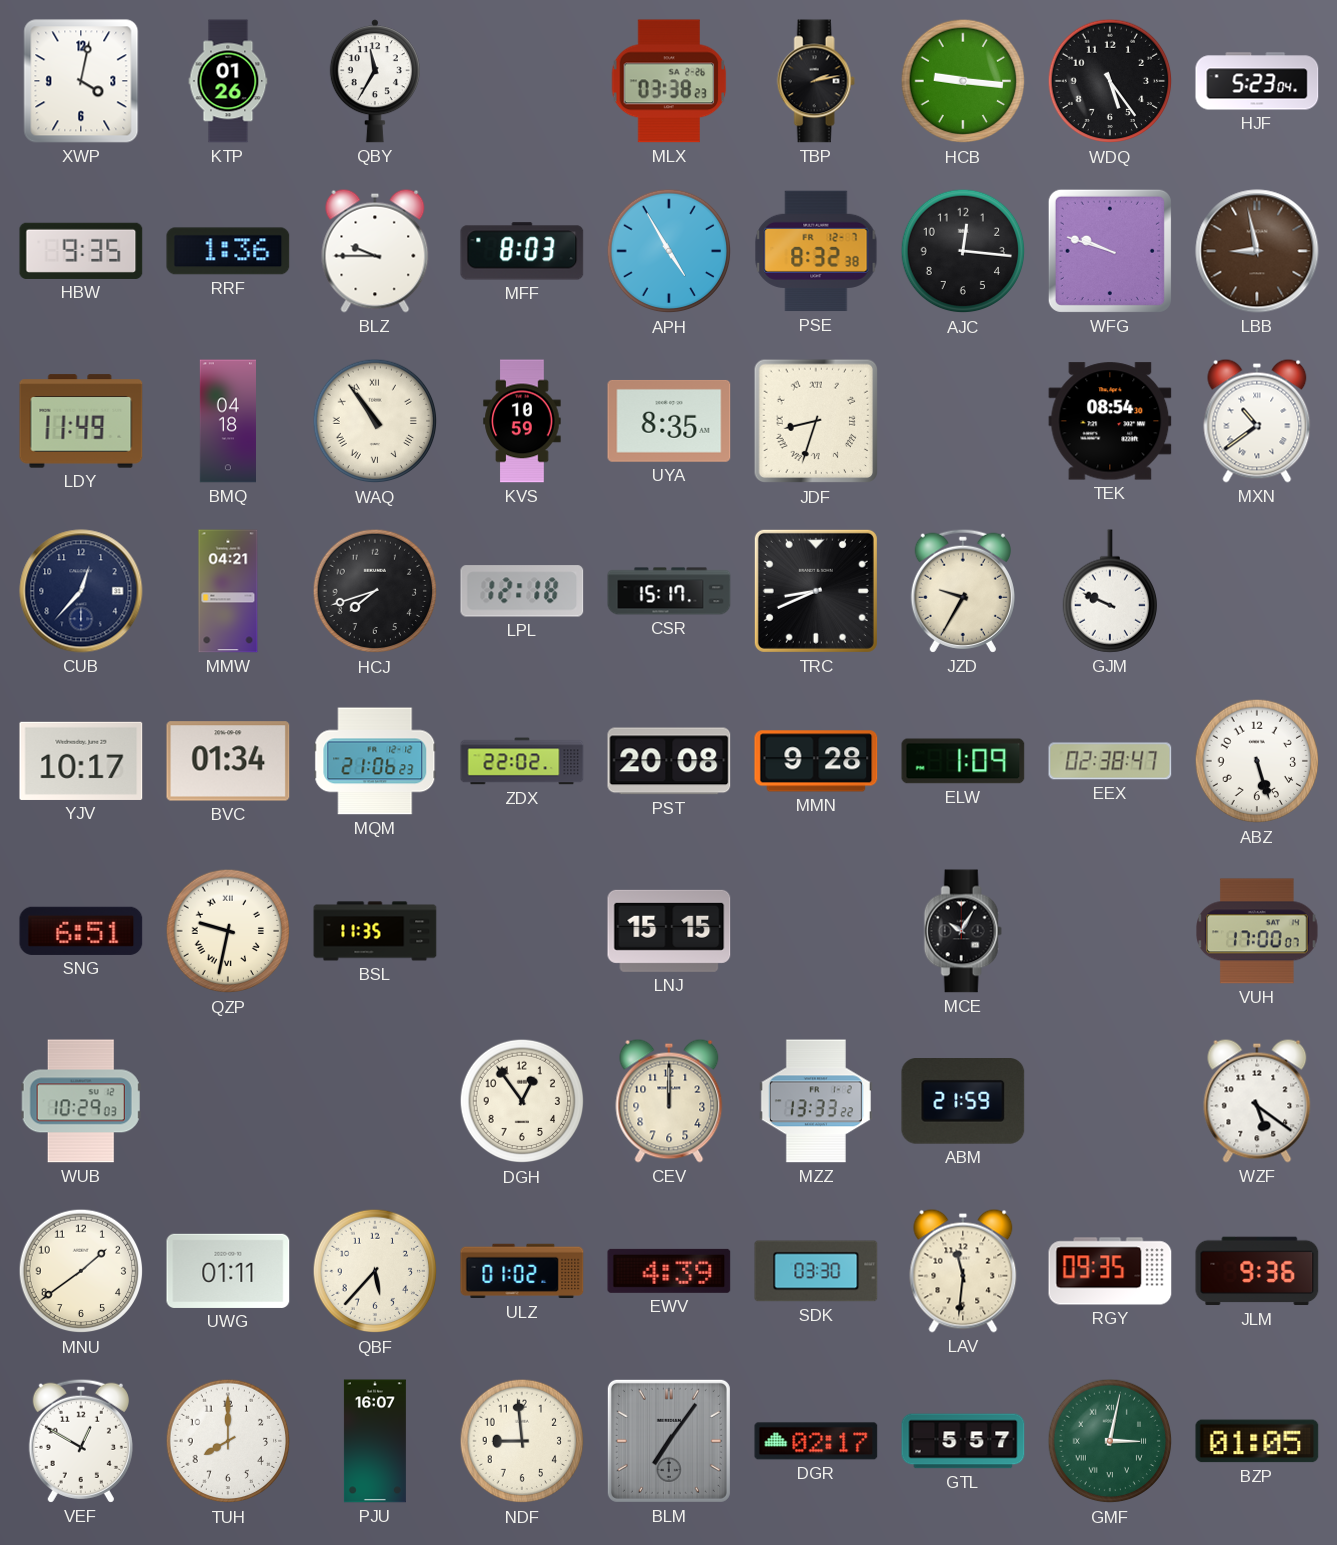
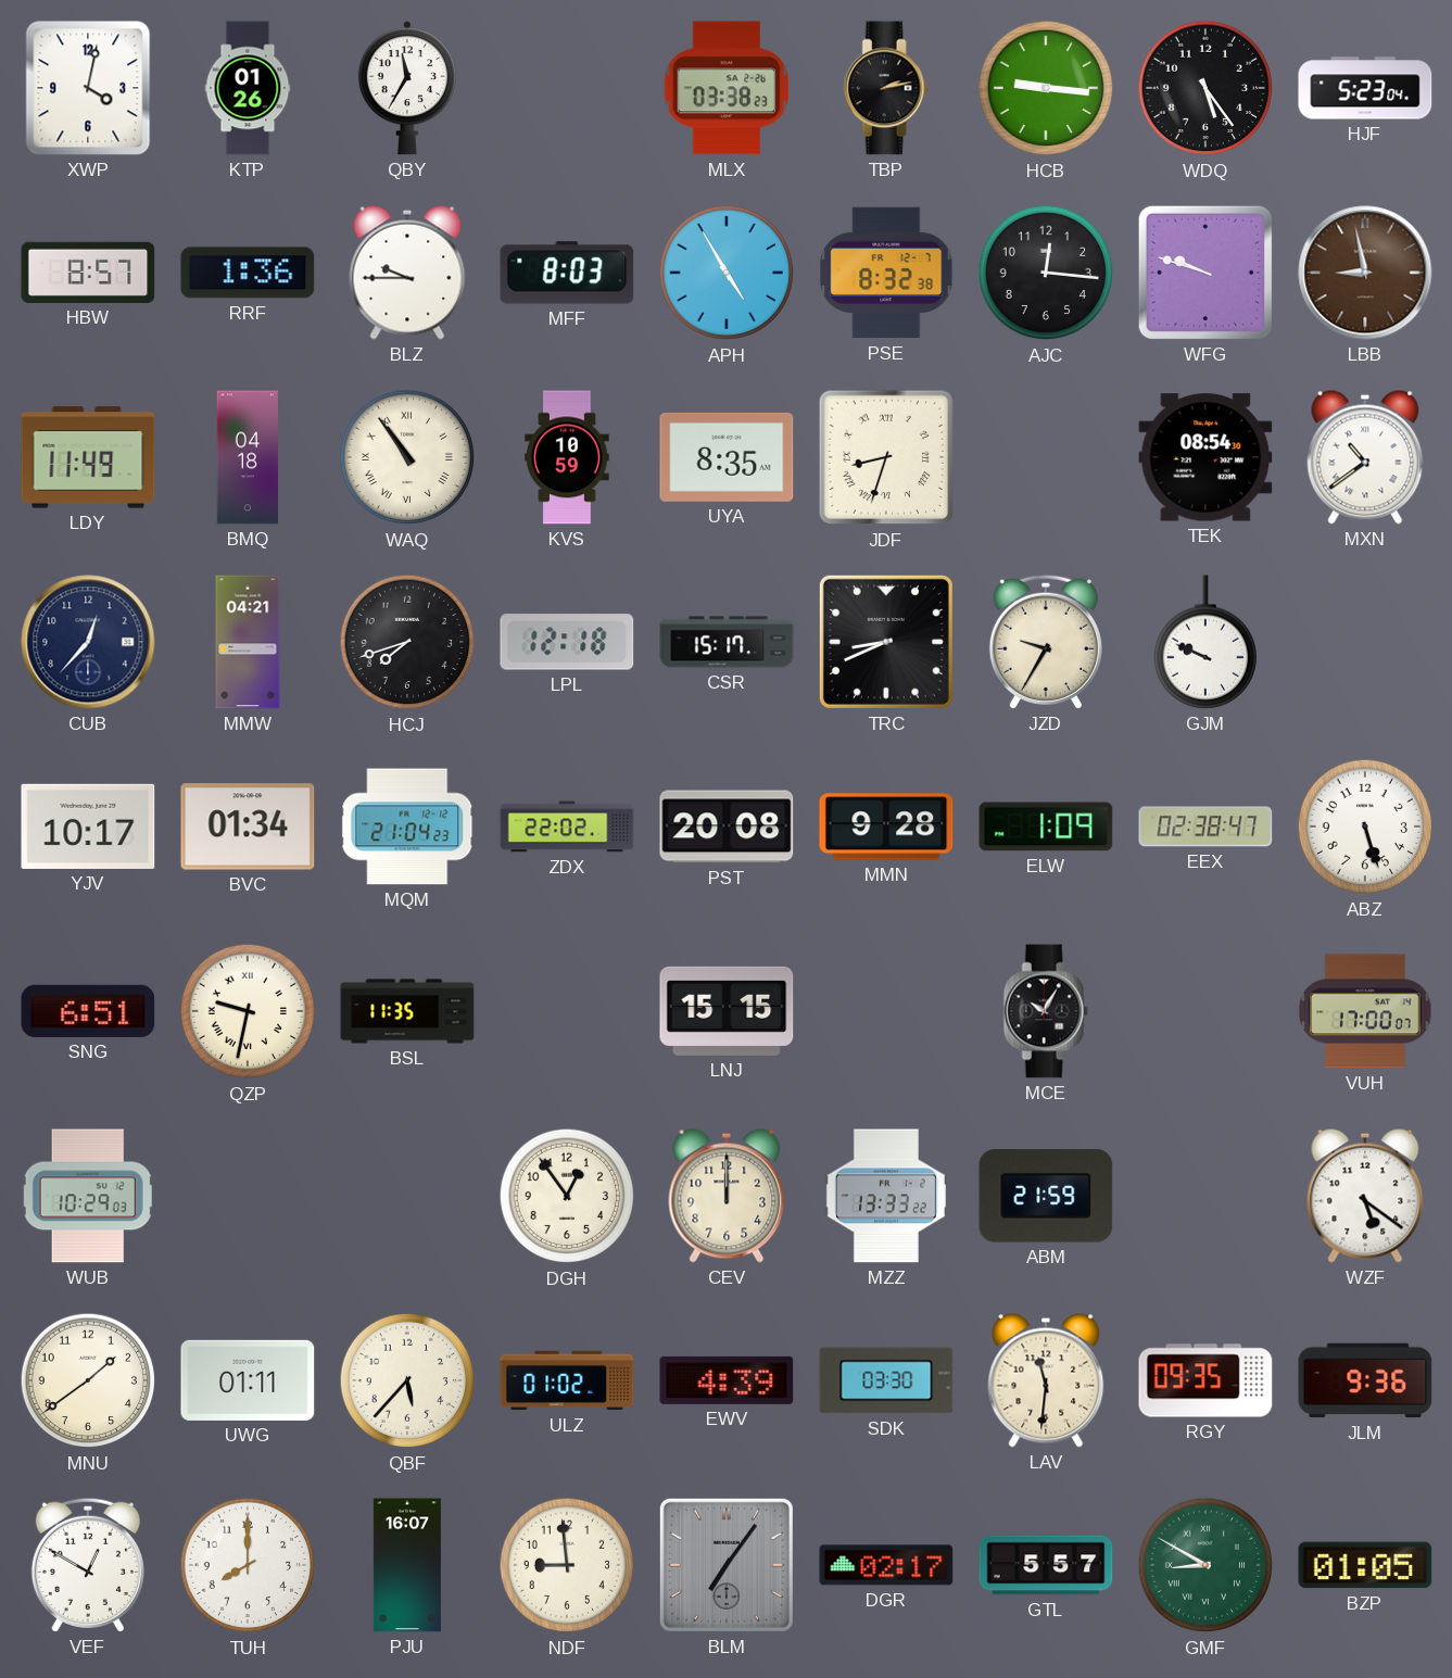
HBW: 9:35 -> 8:57 (88, 273)
MQM: 21:06 -> 21:04 (407, 827)
GMF: 3:02 -> 8:50 (1205, 1565)
